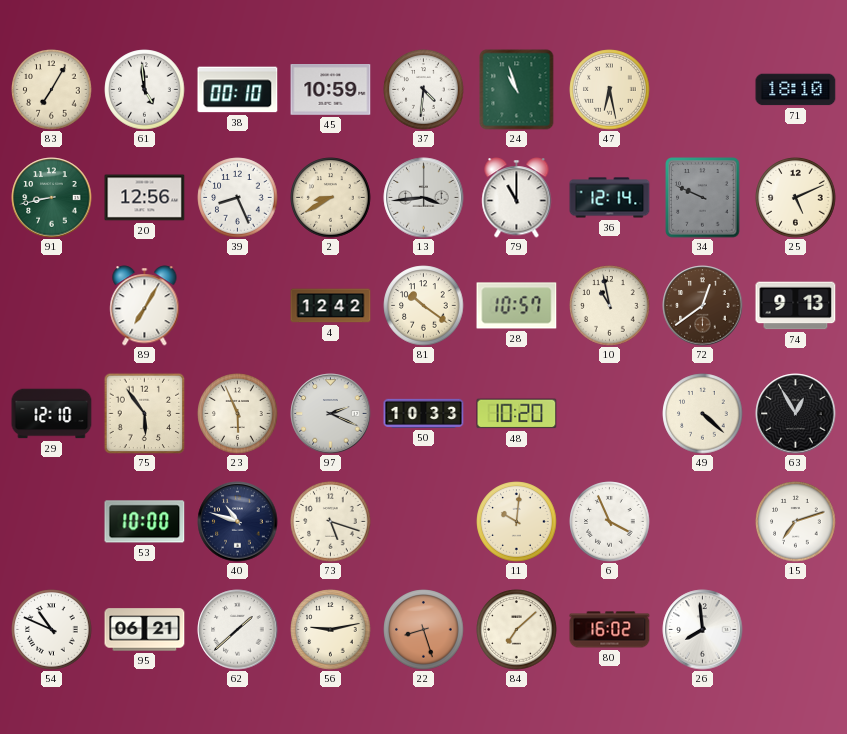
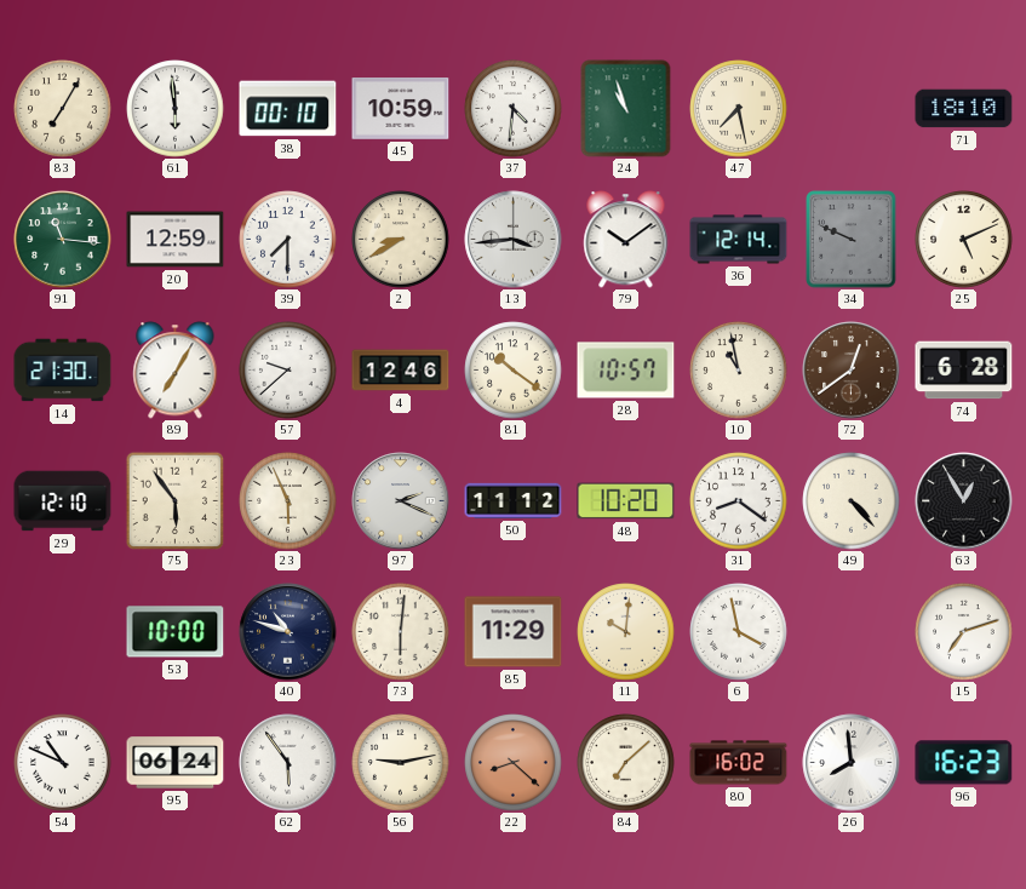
61: 4:59 -> 5:59 (176, 109)
47: 6:28 -> 7:28 (739, 109)
91: 8:43 -> 11:16 (63, 240)
20: 12:56 -> 12:59 (176, 240)
39: 8:26 -> 7:30 (288, 240)
79: 11:00 -> 10:09 (626, 240)
14: none -> 21:30 (63, 371)
57: none -> 9:38 (288, 371)
4: 12:42 -> 12:46 (401, 371)
74: 9:13 -> 6:28 (964, 371)
50: 10:33 -> 11:12 (514, 500)
31: none -> 8:21 (739, 501)
49: 4:22 -> 4:23 (852, 501)
73: 5:18 -> 6:01 (401, 632)
85: none -> 11:29 (514, 632)
6: 3:56 -> 3:58 (739, 632)
95: 06:21 -> 06:24 (176, 763)
62: 1:38 -> 5:54 (288, 763)
22: 8:27 -> 8:22 (514, 763)
96: none -> 16:23 (964, 763)
